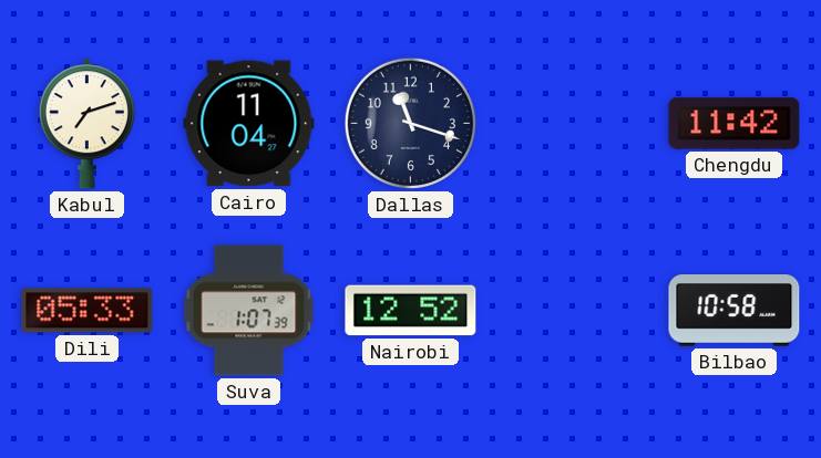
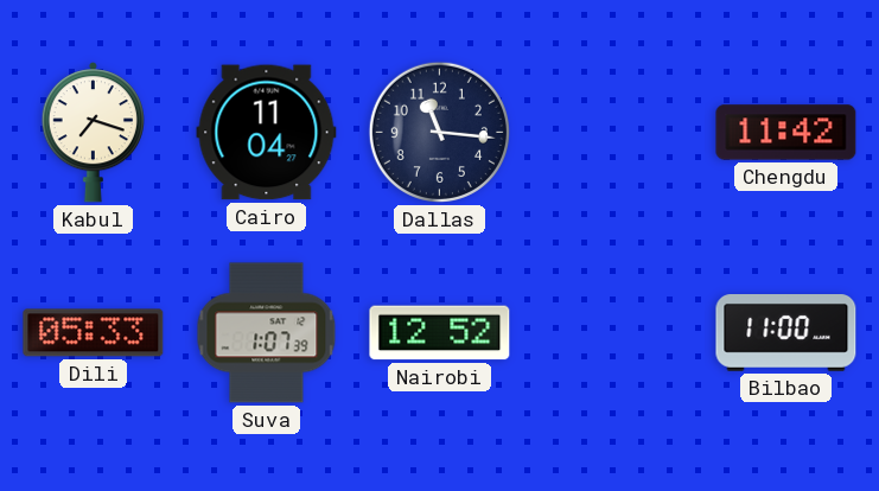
Kabul: 7:12 -> 7:18 (93, 133)
Dallas: 11:18 -> 11:16 (439, 132)
Bilbao: 10:58 -> 11:00 (786, 333)
